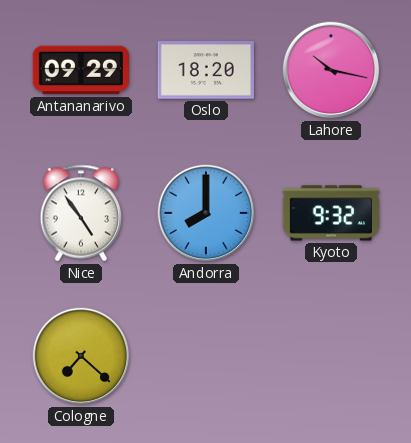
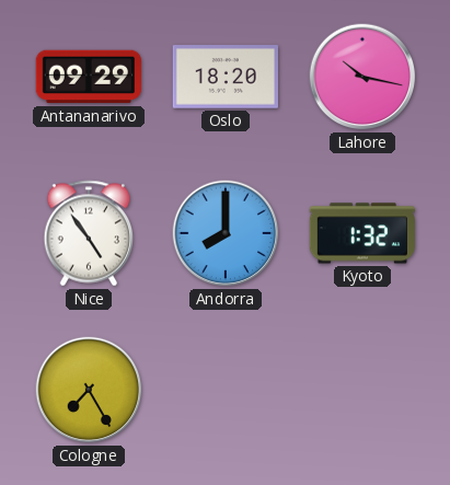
Kyoto: 9:32 -> 1:32 (362, 233)
Cologne: 7:22 -> 7:25 (89, 390)
